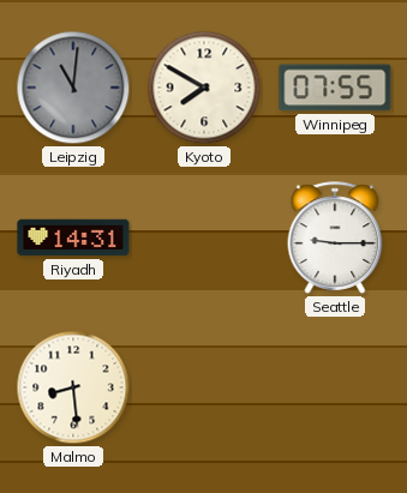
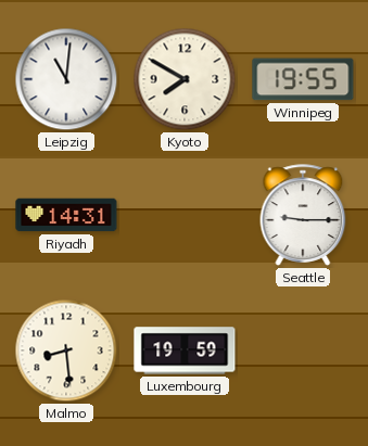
Leipzig dial: grey -> white (66, 79)
Winnipeg: 07:55 -> 19:55 (303, 79)
Luxembourg: none -> 19:59 (185, 351)
